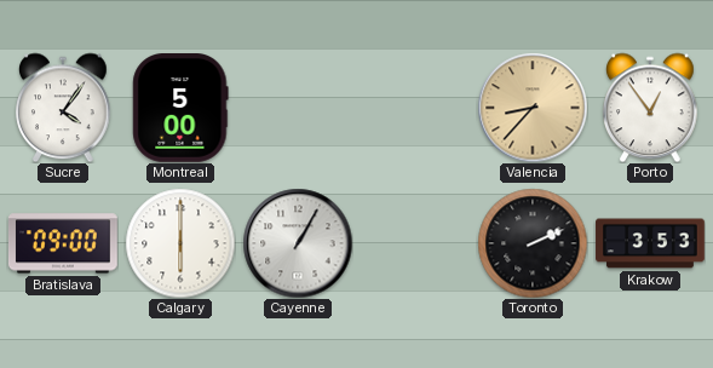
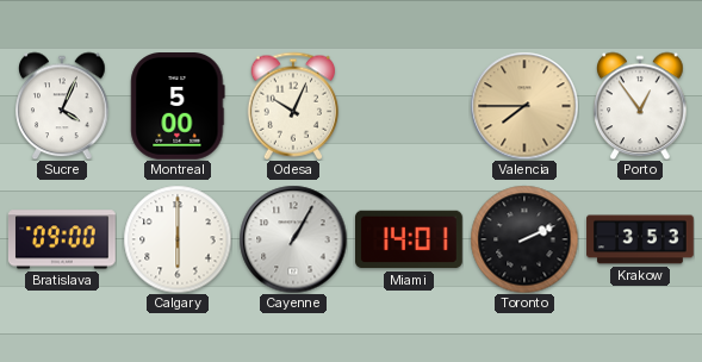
Sucre: 4:06 -> 4:04 (62, 106)
Odesa: none -> 10:04 (292, 106)
Valencia: 8:37 -> 7:45 (524, 106)
Miami: none -> 14:01 (410, 239)
